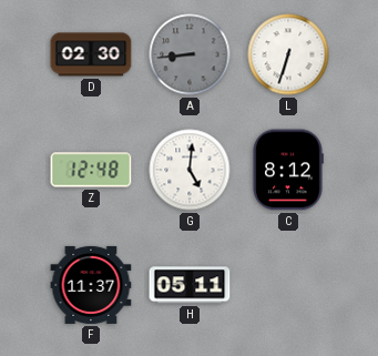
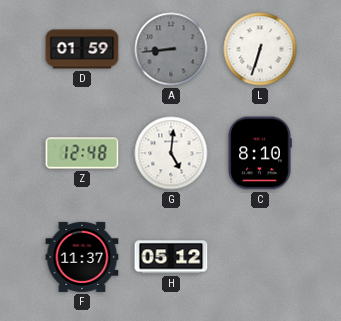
D: 02:30 -> 01:59 (82, 49)
C: 8:12 -> 8:10 (260, 153)
H: 05:11 -> 05:12 (171, 257)
